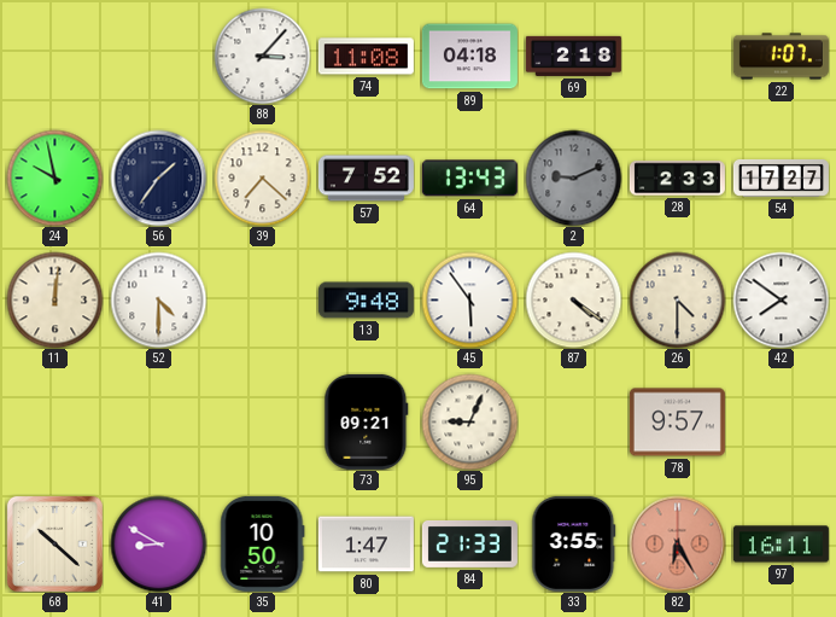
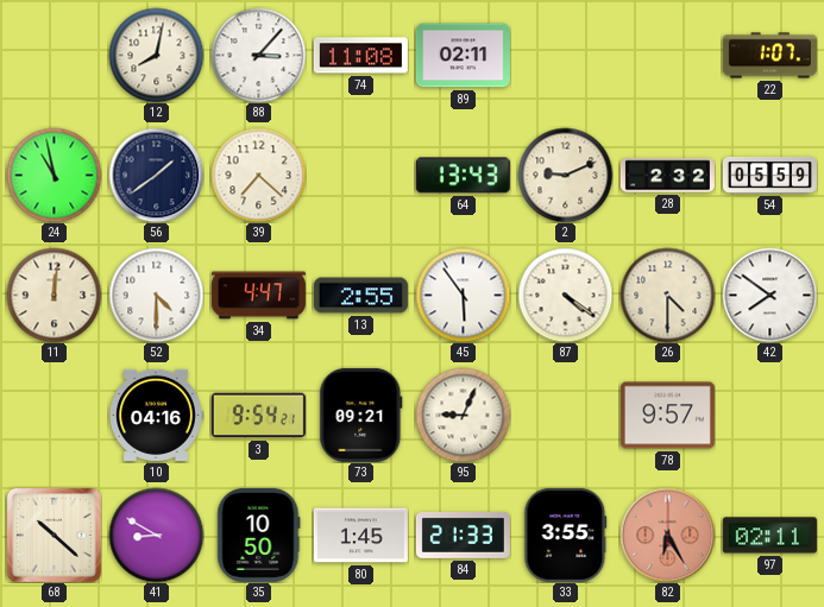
12: none -> 8:02 (156, 55)
89: 04:18 -> 02:11 (463, 56)
69: 2:18 -> none (573, 56)
24: 9:58 -> 10:58 (54, 175)
56: 1:36 -> 1:39 (156, 175)
57: 7:52 -> none (366, 179)
2 dial: grey -> cream (565, 175)
28: 2:33 -> 2:32 (667, 176)
54: 17:27 -> 05:59 (769, 175)
34: none -> 4:47 (258, 296)
13: 9:48 -> 2:55 (360, 296)
10: none -> 04:16 (156, 415)
3: none -> 9:54 (258, 416)
80: 1:47 -> 1:45 (360, 536)
97: 16:11 -> 02:11 (769, 536)
